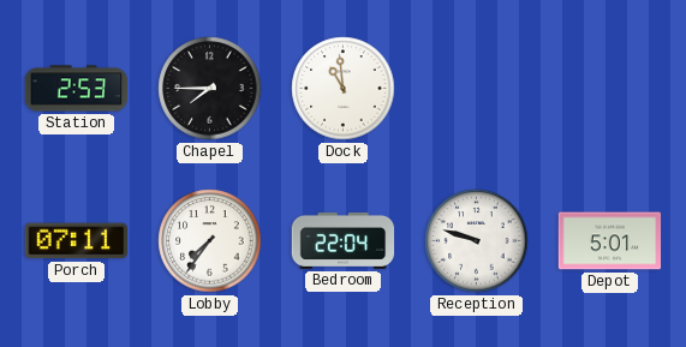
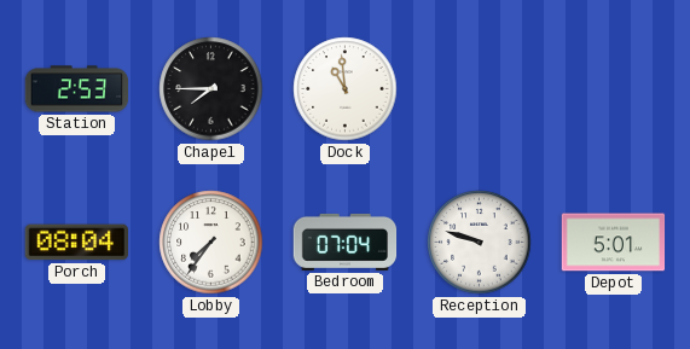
Porch: 07:11 -> 08:04 (76, 243)
Bedroom: 22:04 -> 07:04 (346, 242)
